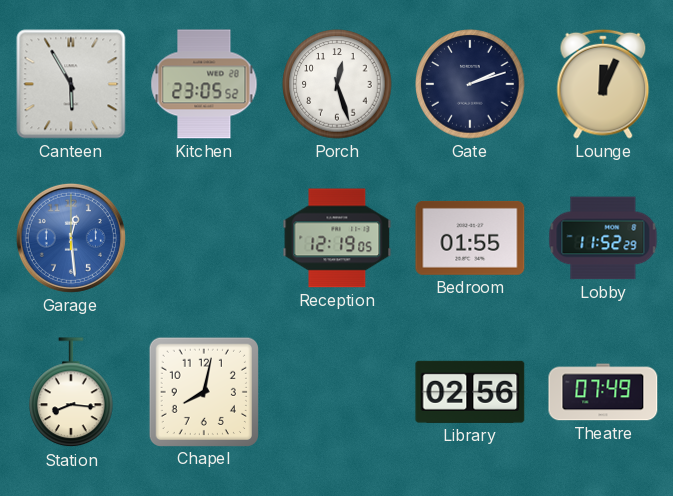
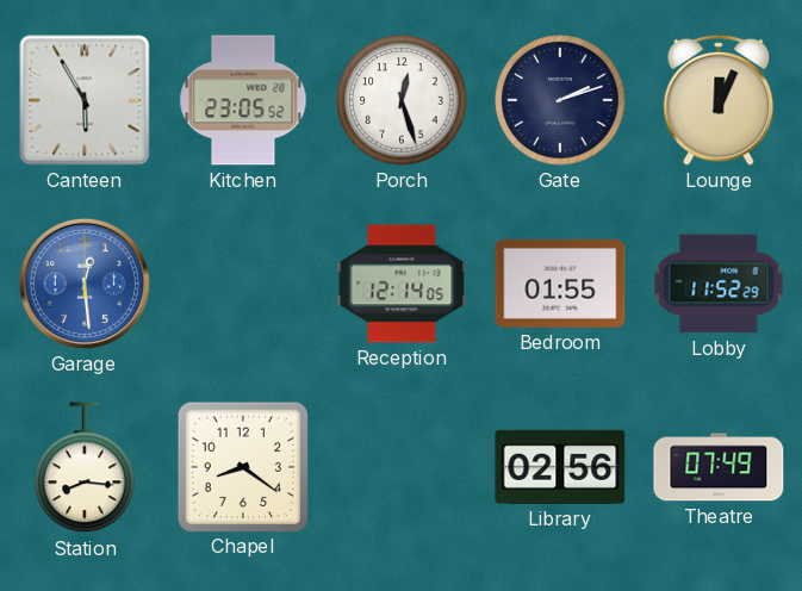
Reception: 12:19 -> 12:14 (402, 284)
Chapel: 8:02 -> 8:21 (242, 466)
